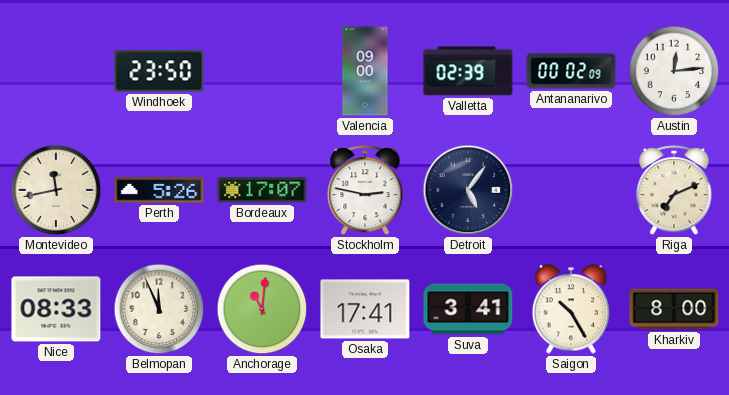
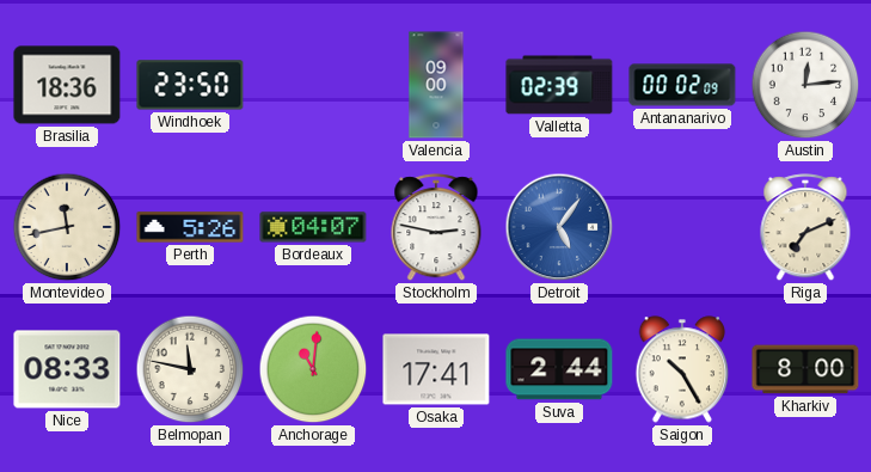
Brasilia: none -> 18:36 (67, 85)
Bordeaux: 17:07 -> 04:07 (313, 227)
Detroit dial: navy -> blue (559, 227)
Belmopan: 11:56 -> 11:47 (190, 369)
Suva: 3:41 -> 2:44 (559, 369)
